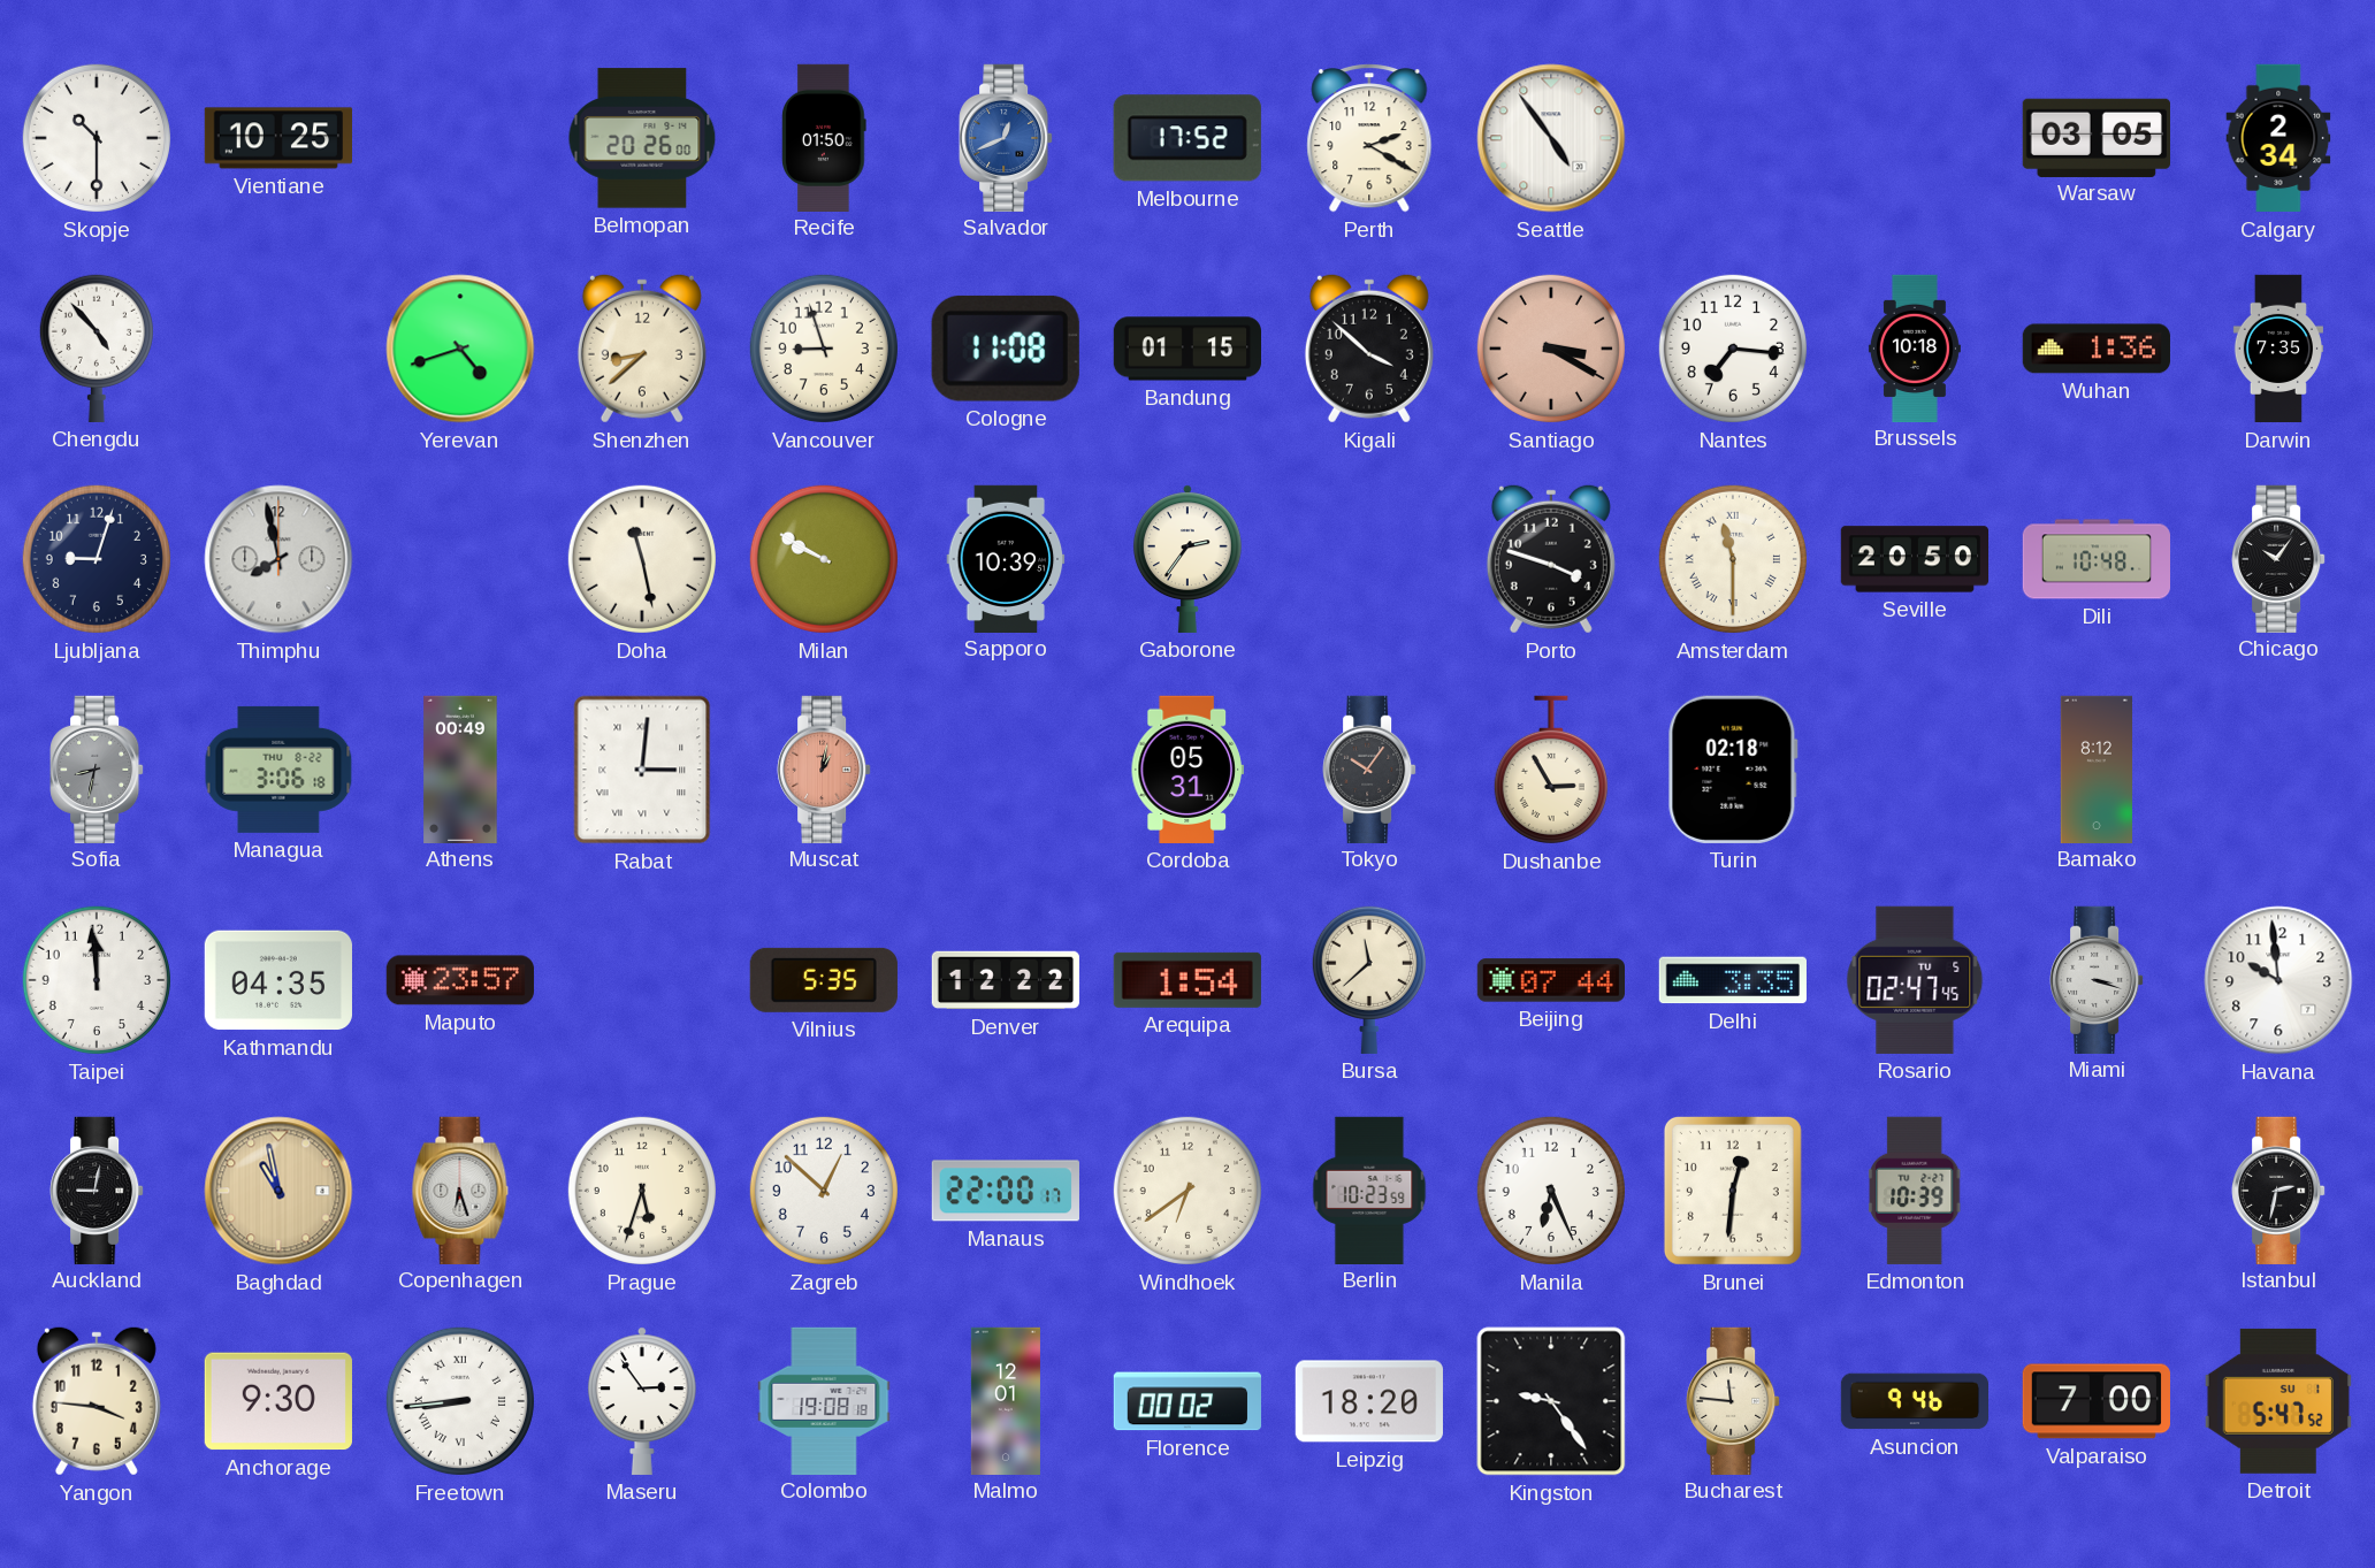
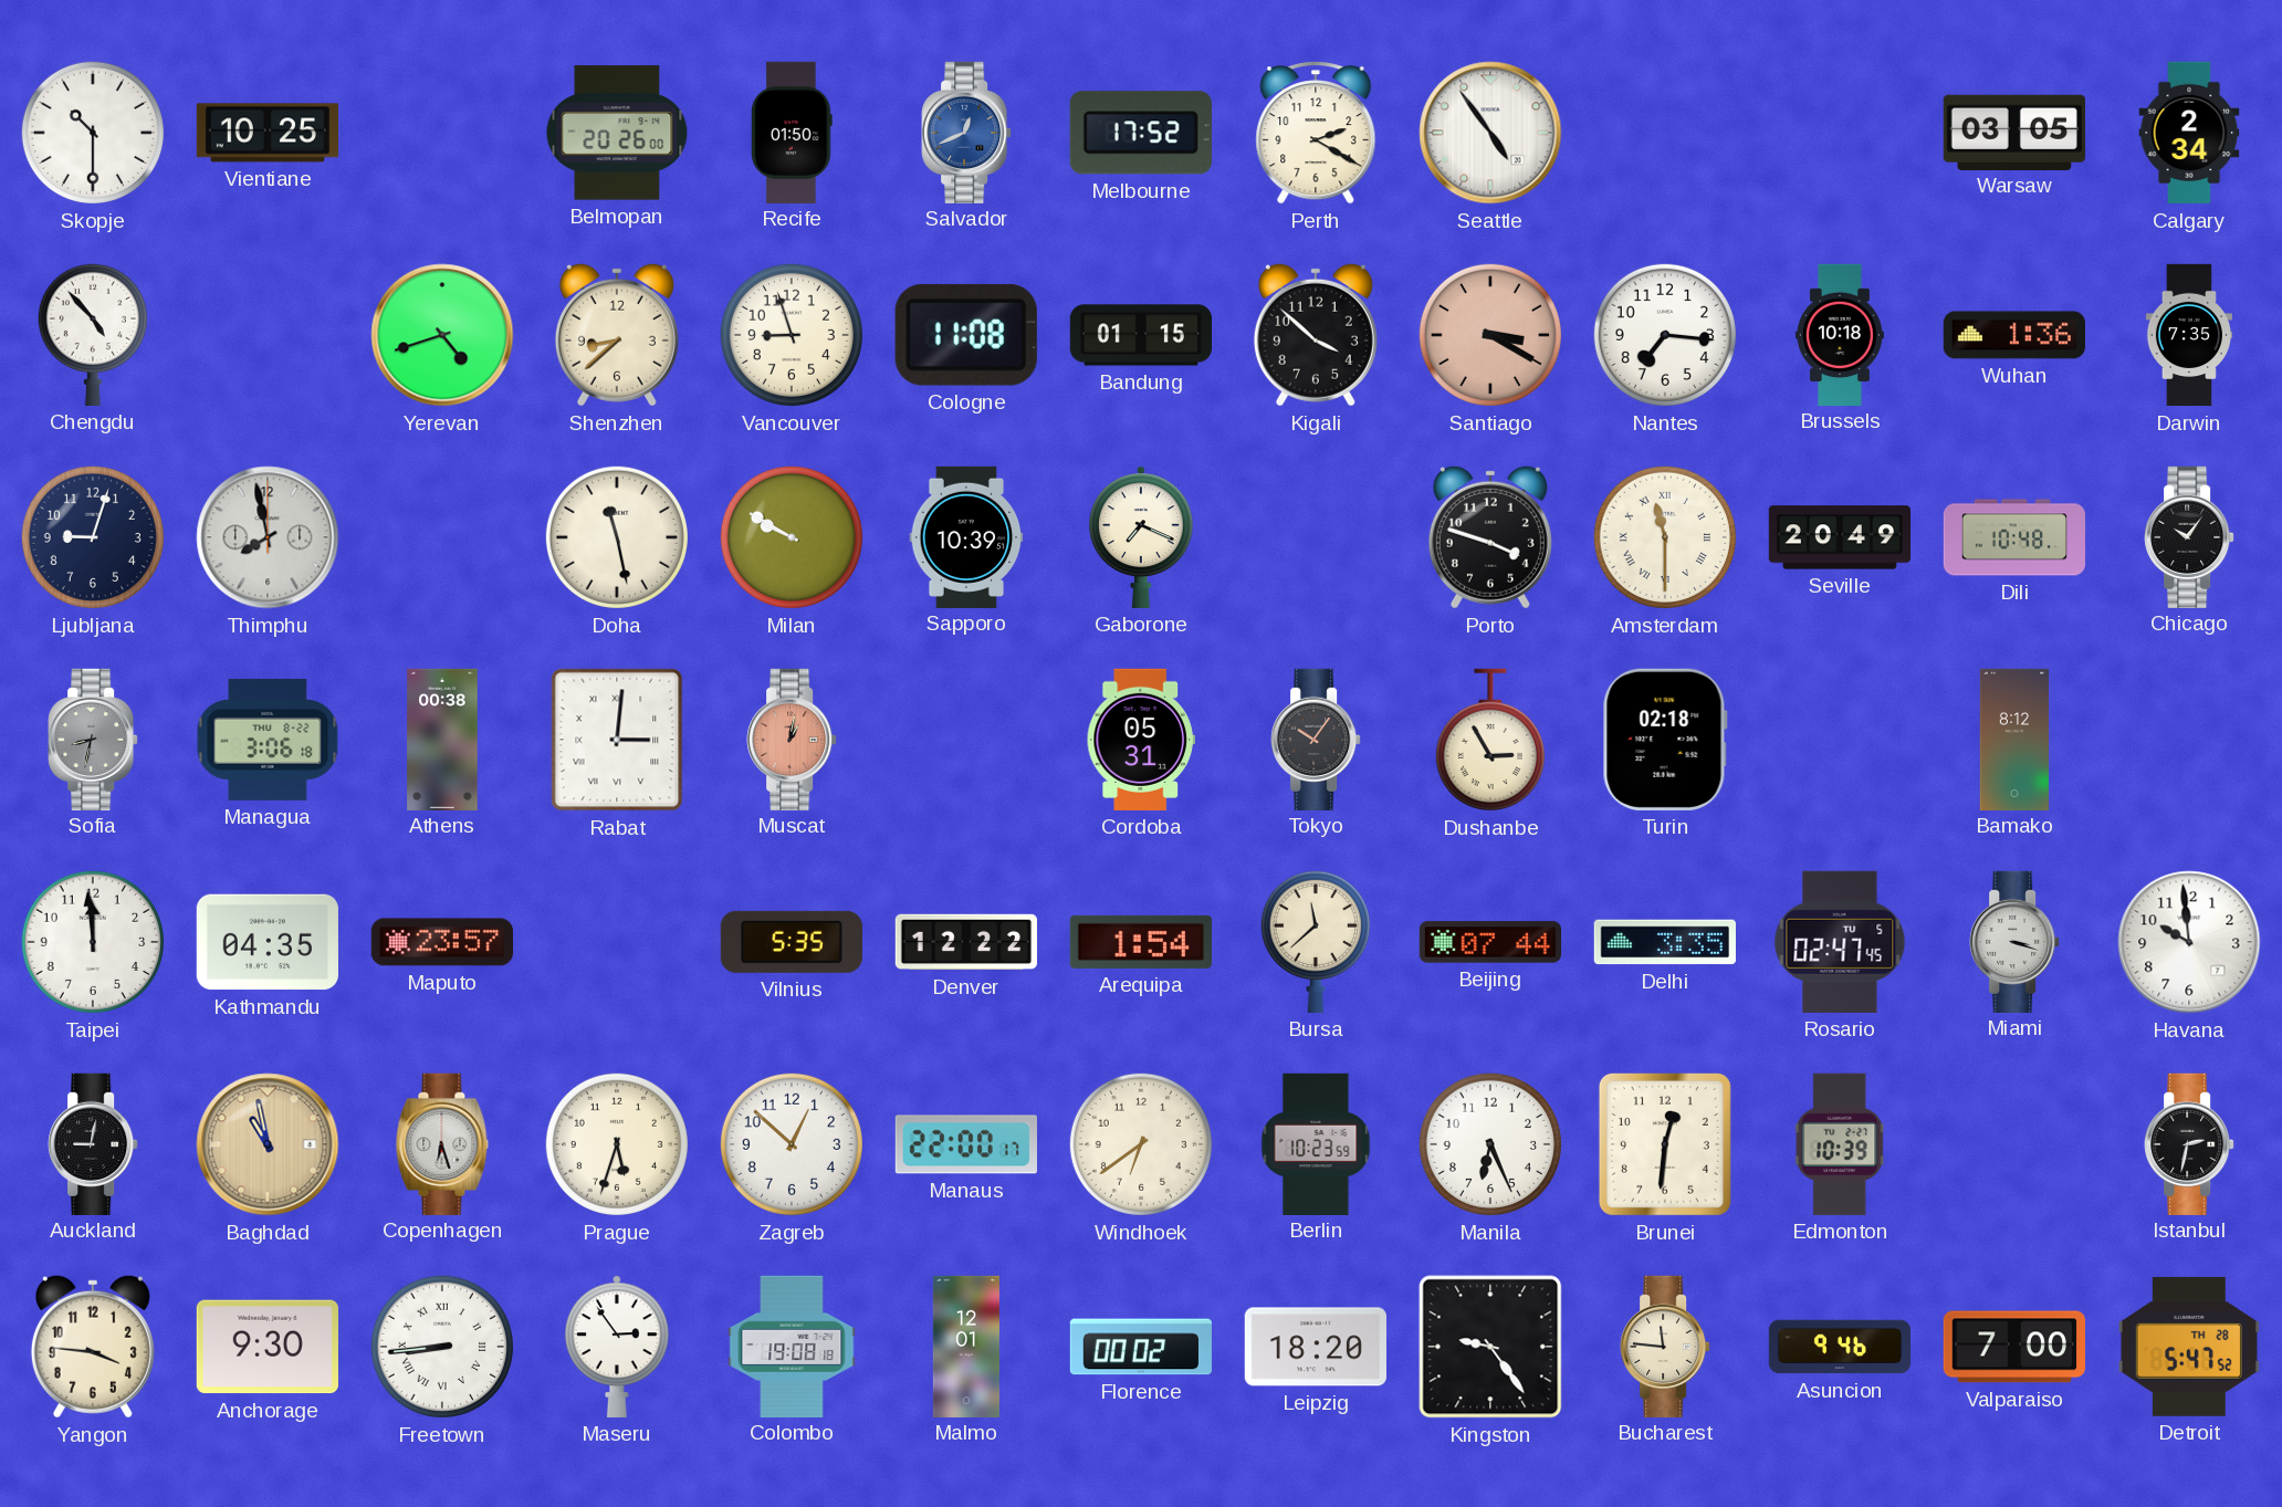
Gaborone: 2:36 -> 7:19 (1141, 537)
Seville: 20:50 -> 20:49 (1839, 537)
Athens: 00:49 -> 00:38 (442, 739)
Detroit date: SU 1 -> TH 28 (2189, 1347)
